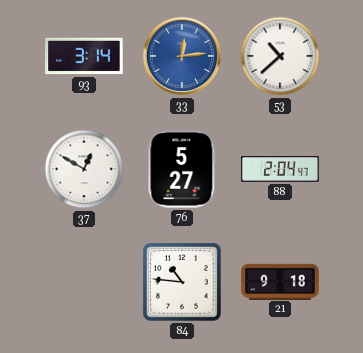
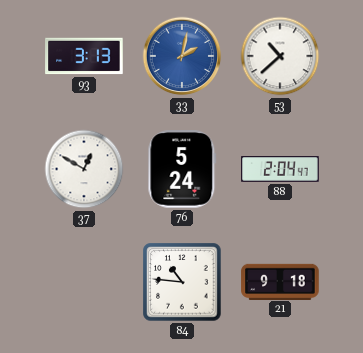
93: 3:14 -> 3:13 (84, 56)
33: 12:14 -> 2:02 (182, 56)
76: 5:27 -> 5:24 (182, 169)
